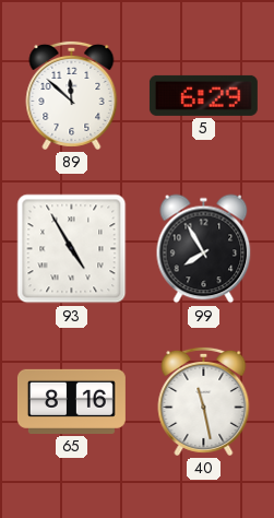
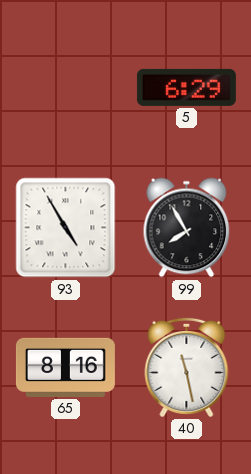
89: 11:52 -> none (72, 95)
